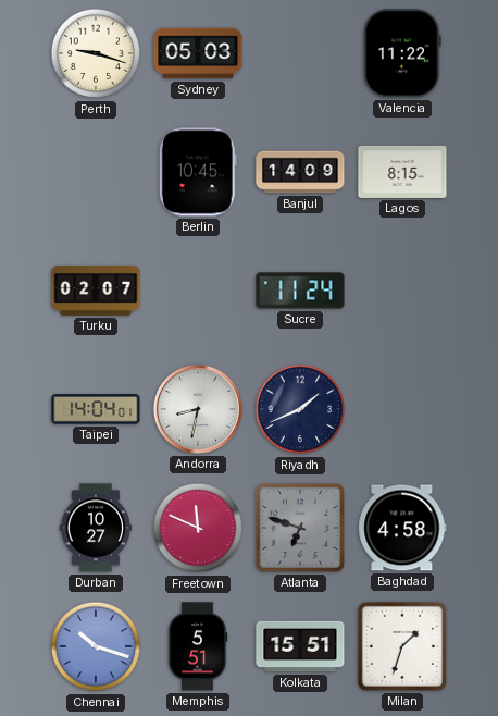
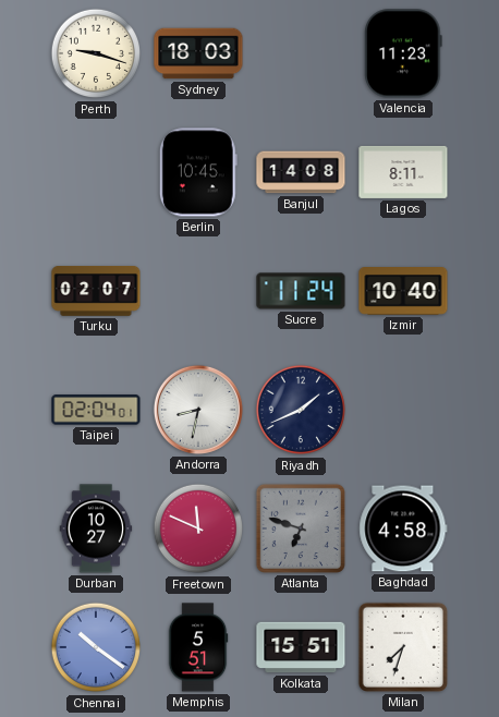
Sydney: 05:03 -> 18:03 (198, 53)
Valencia: 11:22 -> 11:23 (404, 53)
Banjul: 14:09 -> 14:08 (301, 172)
Lagos: 8:15 -> 8:11 (403, 172)
Izmir: none -> 10:40 (403, 291)
Taipei: 14:04 -> 02:04 (96, 410)
Chennai: 10:18 -> 10:21 (95, 647)
Milan: 1:33 -> 7:33 (403, 647)
